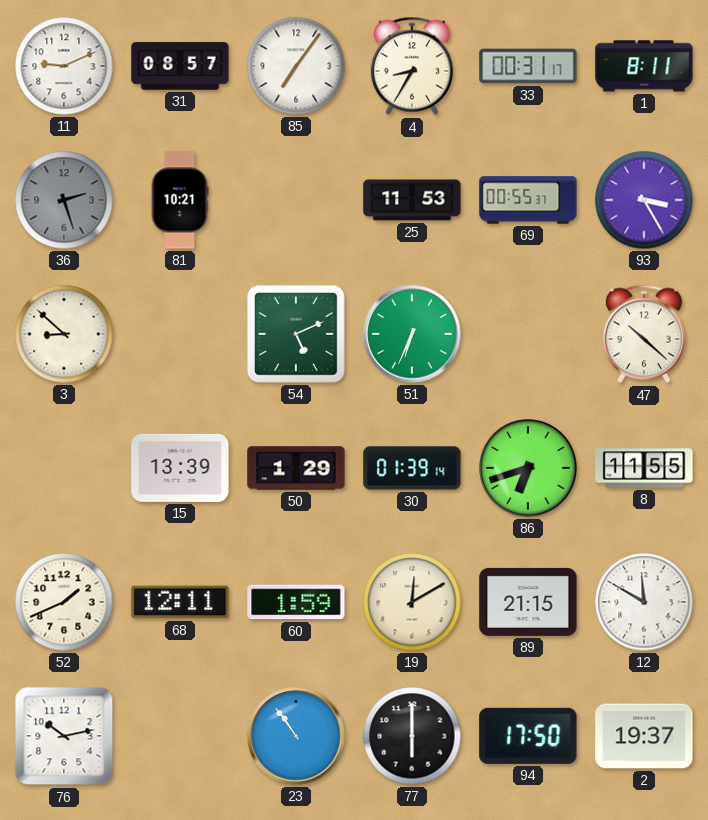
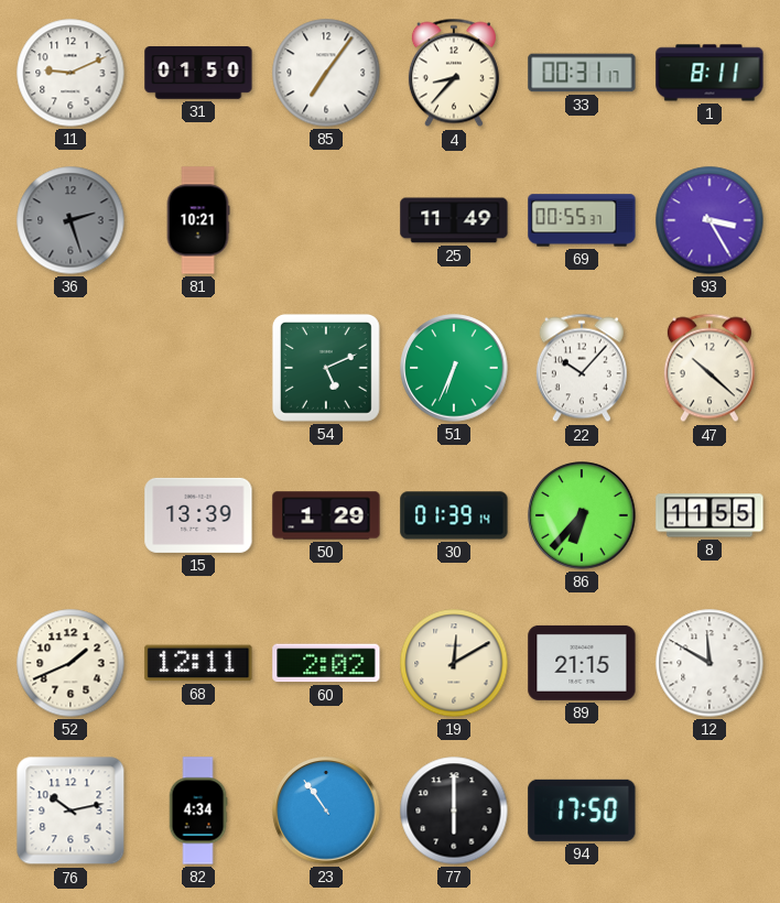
31: 08:57 -> 01:50 (198, 73)
4: 8:35 -> 8:37 (454, 73)
25: 11:53 -> 11:49 (454, 220)
3: 8:52 -> none (64, 334)
22: none -> 10:07 (582, 368)
86: 6:42 -> 6:37 (582, 515)
60: 1:59 -> 2:02 (326, 663)
82: none -> 4:34 (198, 810)
2: 19:37 -> none (644, 736)
